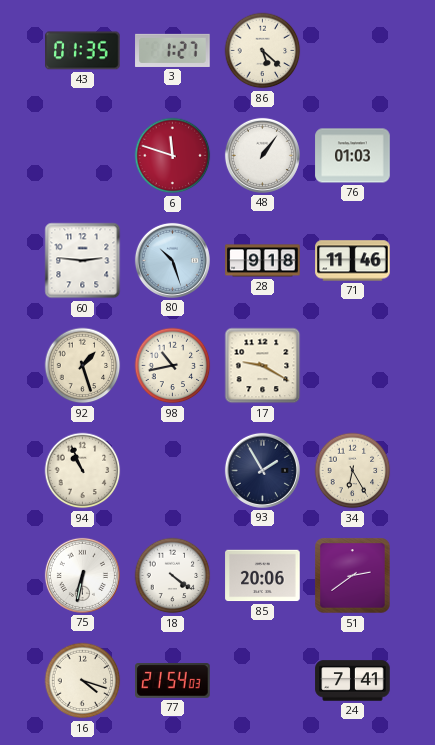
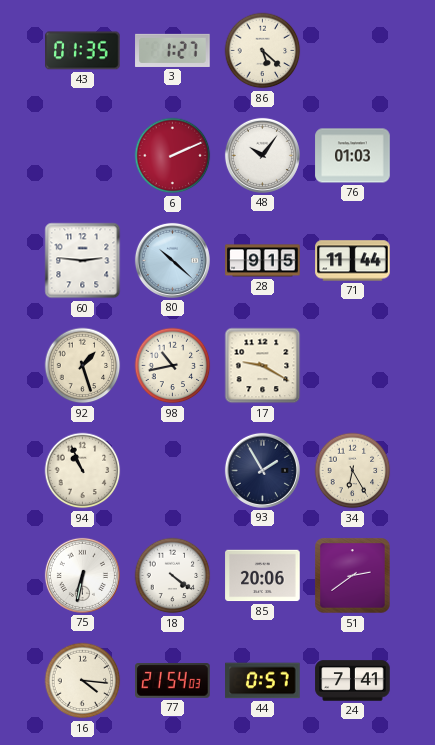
6: 11:48 -> 2:11 (173, 156)
48: 1:06 -> 10:06 (262, 155)
80: 10:27 -> 10:22 (172, 260)
28: 9:18 -> 9:15 (263, 261)
71: 11:46 -> 11:44 (353, 261)
16: 4:18 -> 4:16 (83, 681)
44: none -> 0:57 (263, 681)
